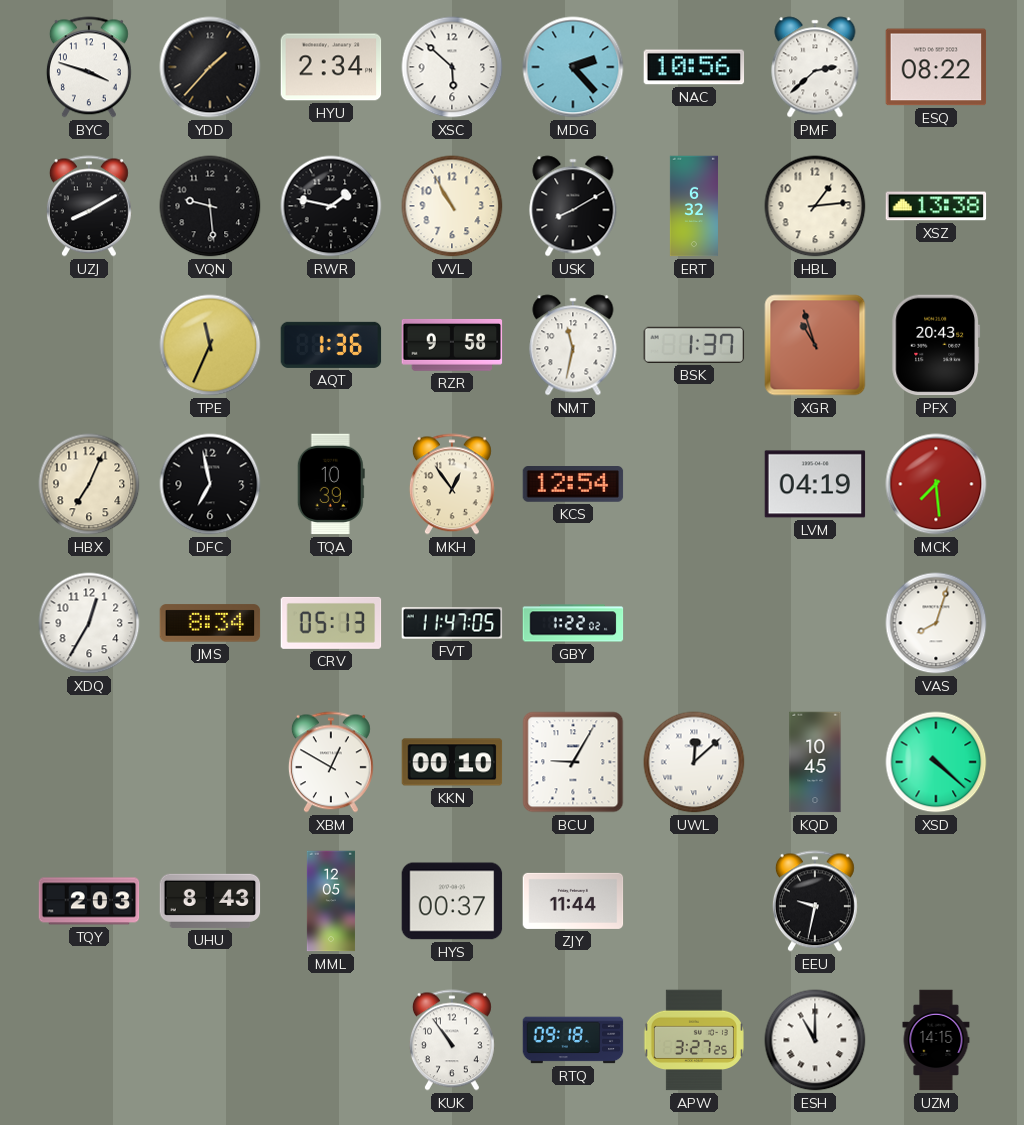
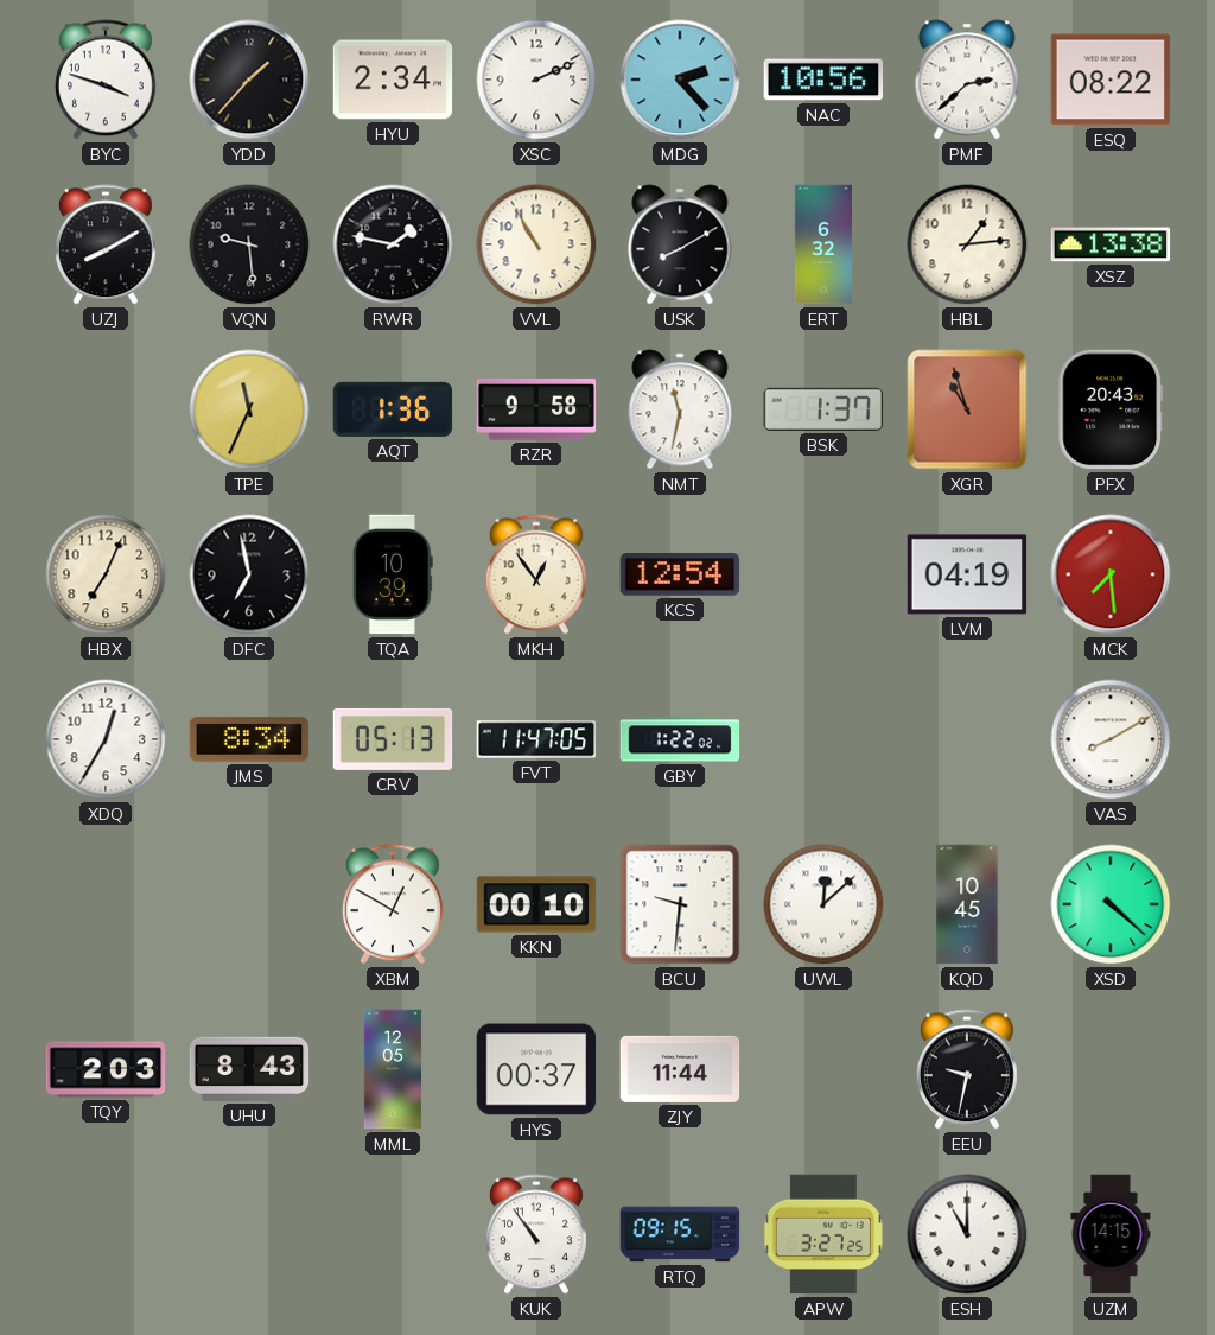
XSC: 5:52 -> 2:11 (536, 80)
VAS: 8:03 -> 8:10 (1111, 739)
BCU: 9:05 -> 9:31 (680, 904)
RTQ: 09:18 -> 09:15 (680, 1234)
